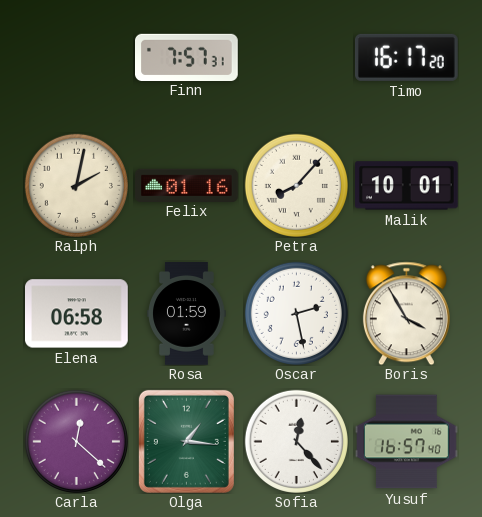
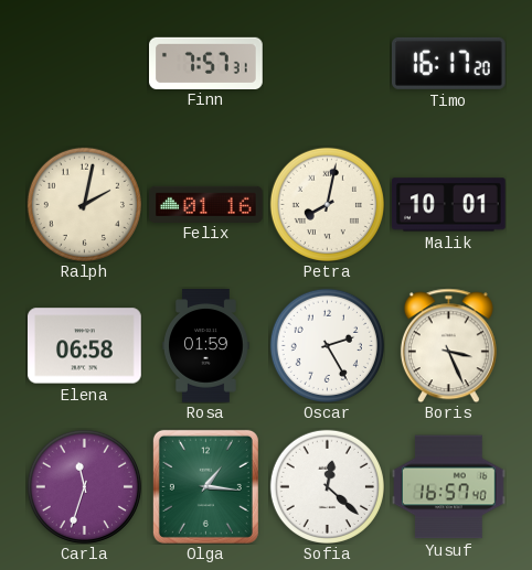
Petra: 8:07 -> 8:02 (327, 204)
Oscar: 2:28 -> 2:25 (327, 345)
Boris: 3:55 -> 3:26 (448, 345)
Carla: 12:22 -> 11:33 (84, 486)
Sofia: 12:23 -> 12:22 (327, 486)
